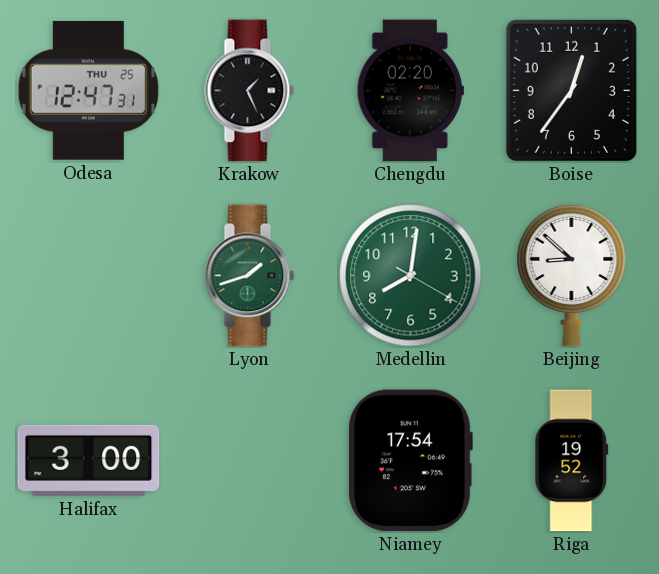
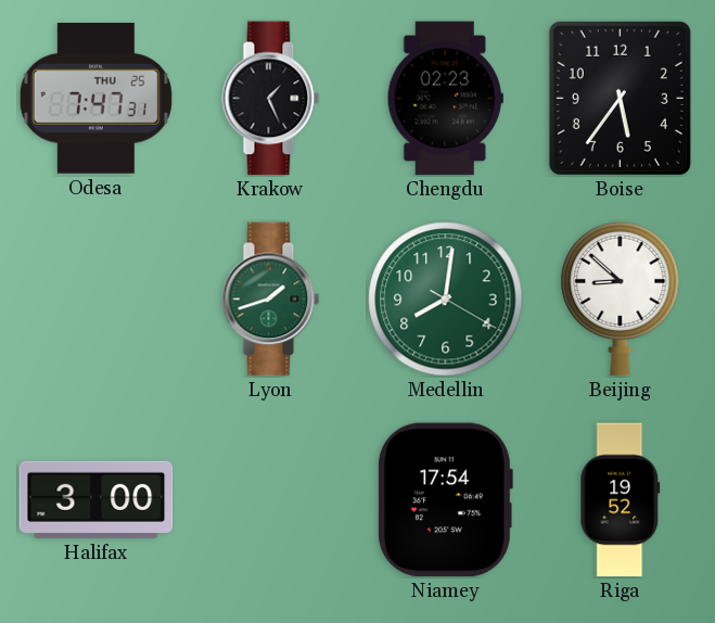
Odesa: 12:47 -> 7:47 (95, 98)
Chengdu: 02:20 -> 02:23 (445, 99)
Boise: 12:36 -> 5:36 (620, 98)
